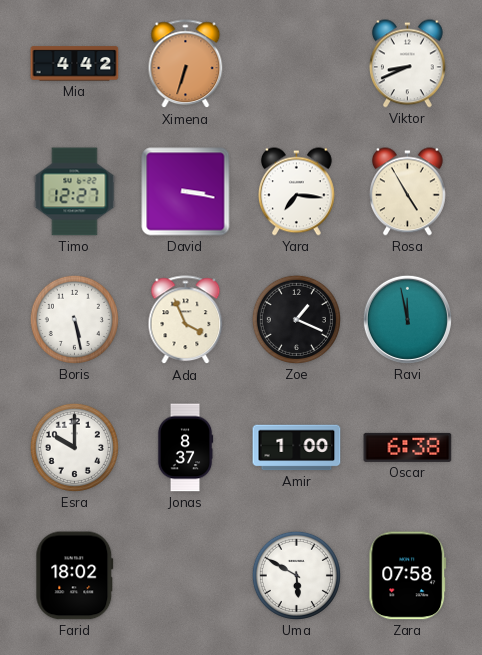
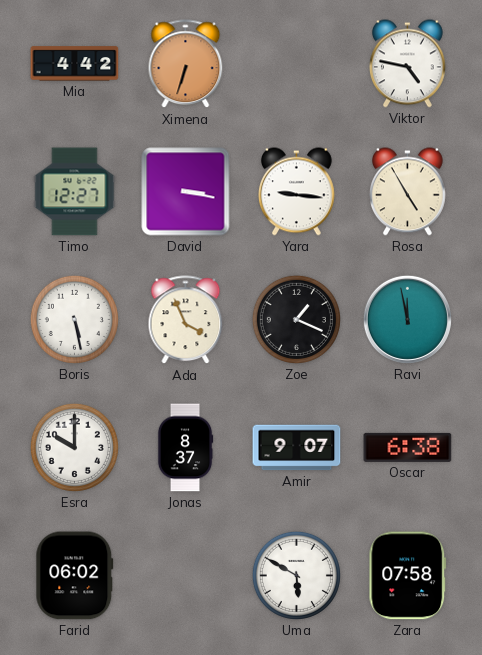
Viktor: 8:41 -> 4:47 (407, 64)
Yara: 7:16 -> 9:16 (296, 192)
Amir: 1:00 -> 9:07 (297, 448)
Farid: 18:02 -> 06:02 (75, 576)
